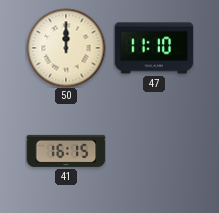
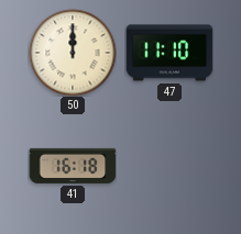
41: 16:15 -> 16:18 (73, 166)
